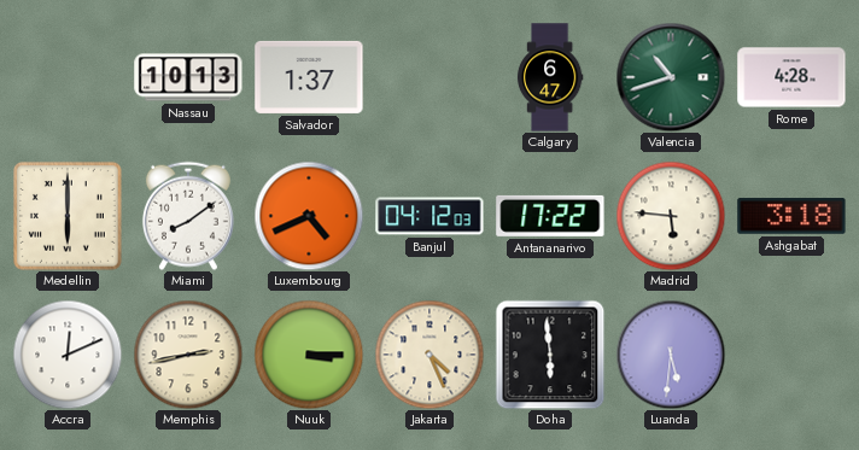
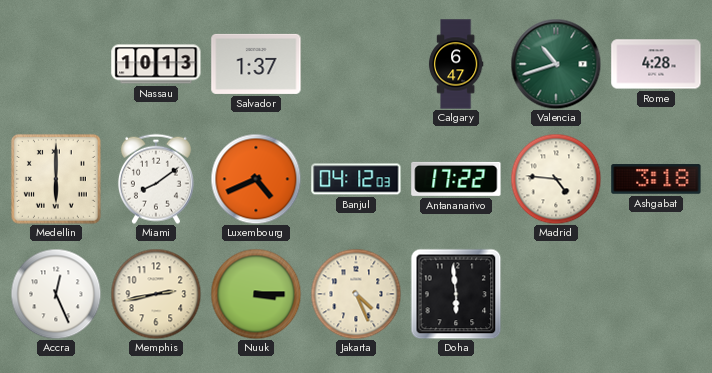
Madrid: 5:46 -> 4:46 (556, 179)
Accra: 12:11 -> 12:26 (56, 294)
Luanda: 5:31 -> none (671, 355)
